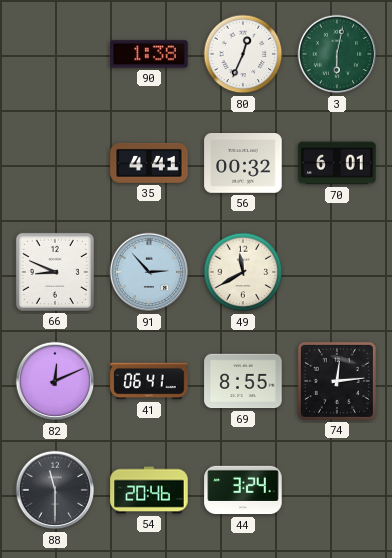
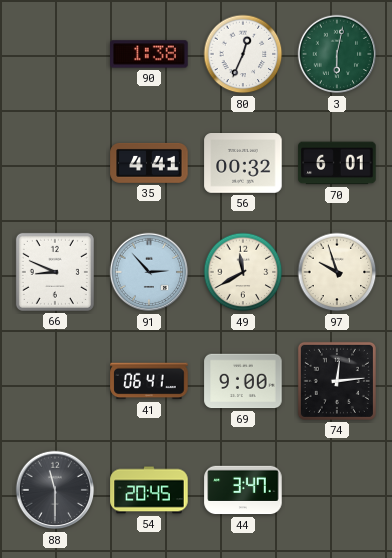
97: none -> 9:57 (337, 272)
82: 12:11 -> none (55, 381)
69: 8:55 -> 9:00 (243, 381)
54: 20:46 -> 20:45 (149, 490)
44: 3:24 -> 3:47 (243, 490)
